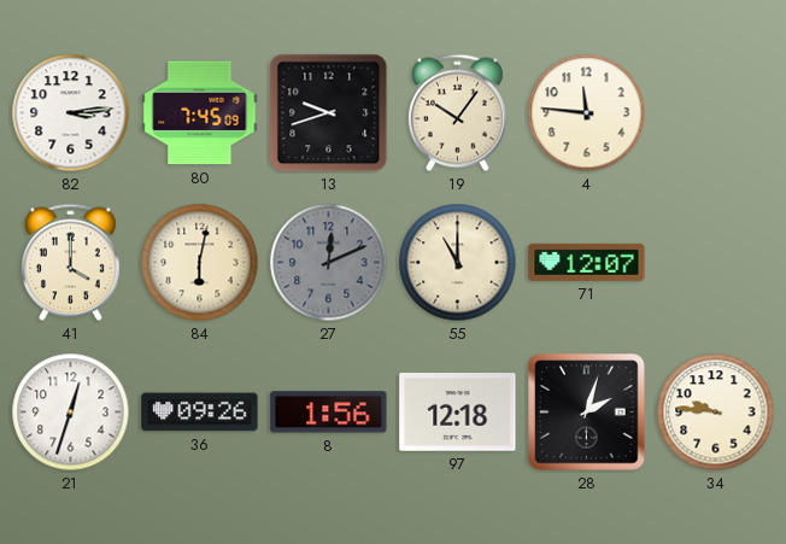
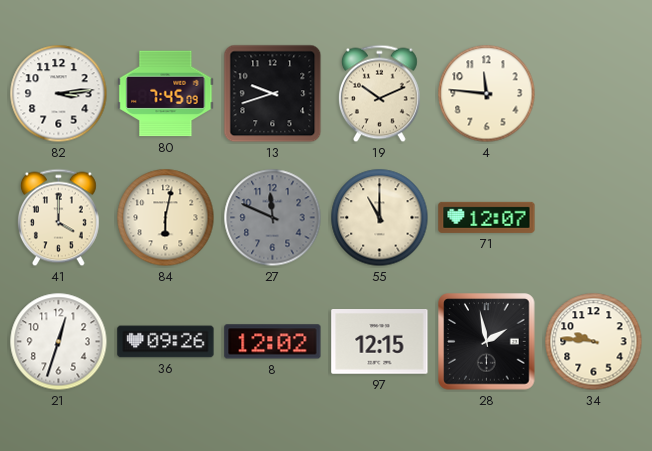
19: 10:06 -> 10:11 (379, 94)
27: 12:11 -> 11:49 (273, 218)
8: 1:56 -> 12:02 (273, 342)
97: 12:18 -> 12:15 (380, 342)
28: 2:03 -> 1:58 (487, 342)
